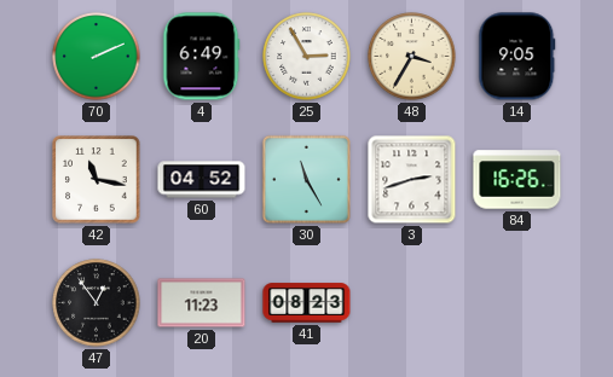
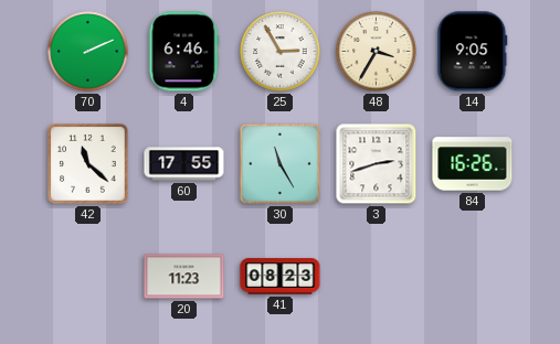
4: 6:49 -> 6:46 (184, 52)
42: 11:17 -> 11:22 (88, 164)
60: 04:52 -> 17:55 (184, 164)
47: 12:54 -> none (97, 303)
